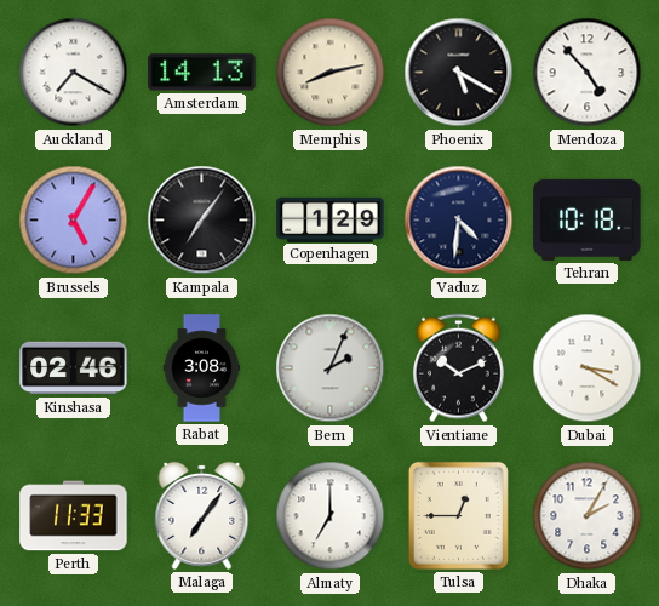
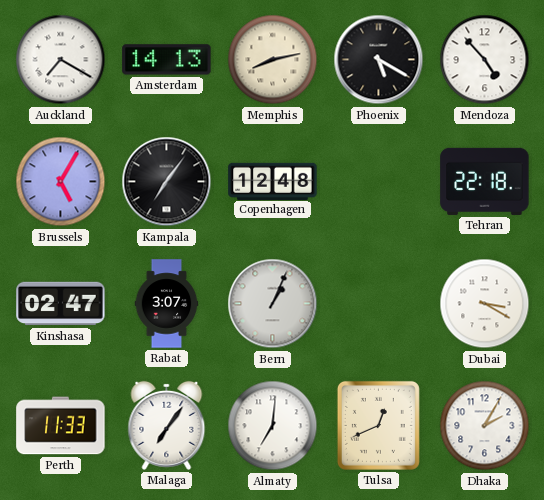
Copenhagen: 1:29 -> 12:48 (273, 181)
Vaduz: 4:31 -> none (459, 221)
Tehran: 10:18 -> 22:18 (485, 181)
Kinshasa: 02:46 -> 02:47 (61, 304)
Rabat: 3:08 -> 3:07 (167, 304)
Bern: 2:04 -> 1:04 (273, 304)
Vientiane: 10:11 -> none (458, 368)
Almaty: 7:00 -> 7:01 (273, 426)
Tulsa: 12:45 -> 12:41 (378, 425)
